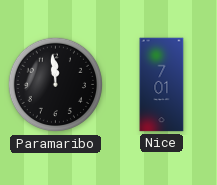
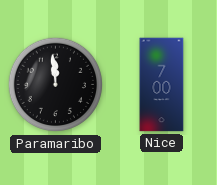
Nice: 7:01 -> 7:00 (162, 85)
